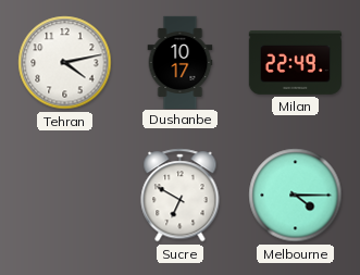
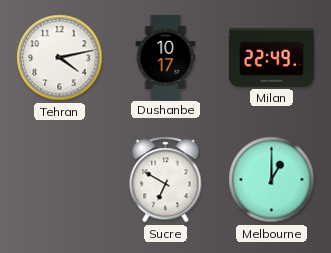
Melbourne: 4:15 -> 1:00 (272, 180)
